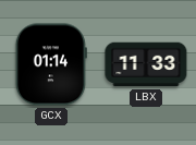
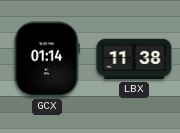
LBX: 11:33 -> 11:38 (134, 59)
